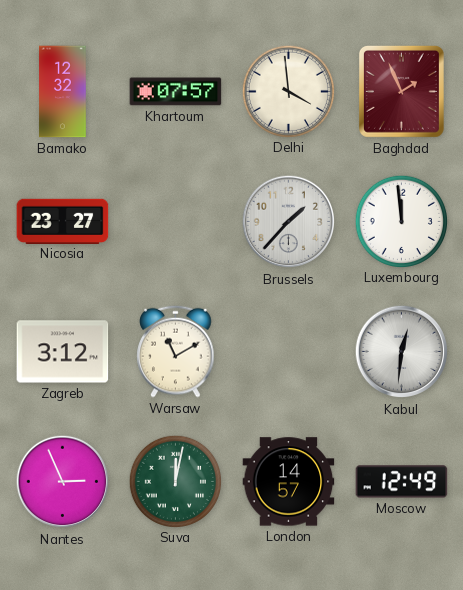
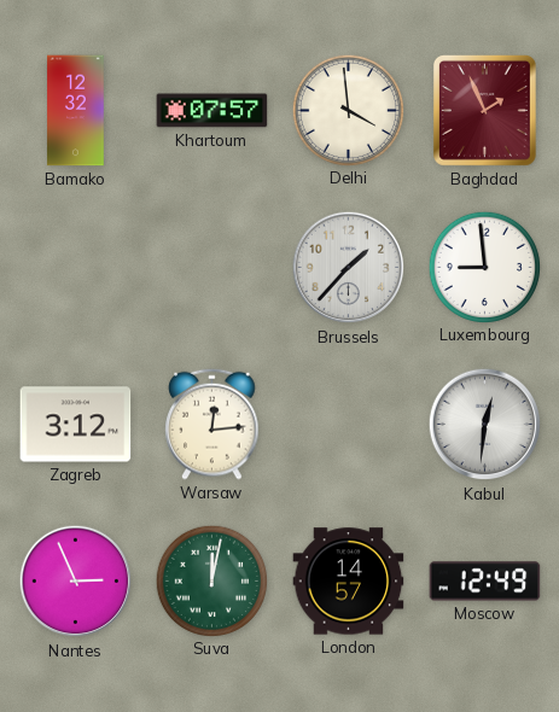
Nicosia: 23:27 -> none (63, 221)
Luxembourg: 11:59 -> 8:59 (484, 267)
Warsaw: 11:10 -> 12:14 (212, 424)
